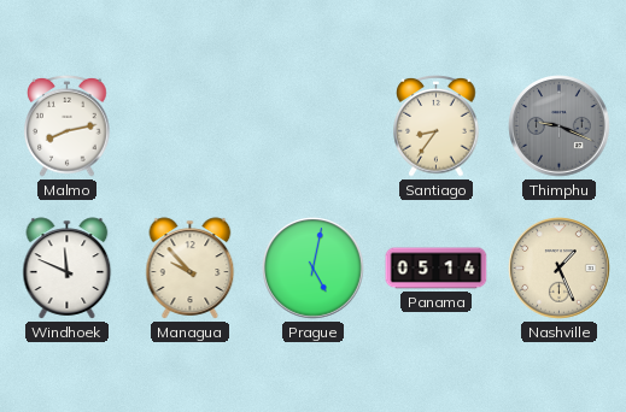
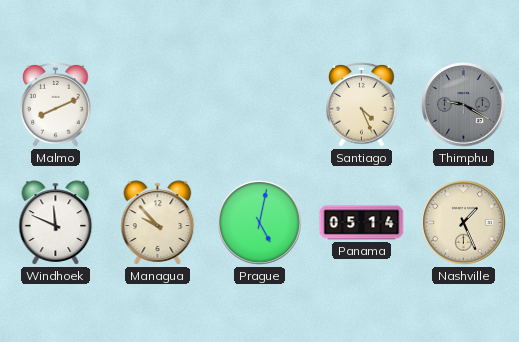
Malmo: 8:13 -> 8:11 (56, 105)
Santiago: 8:36 -> 4:26 (362, 105)
Thimphu: 9:19 -> 9:20 (464, 105)
